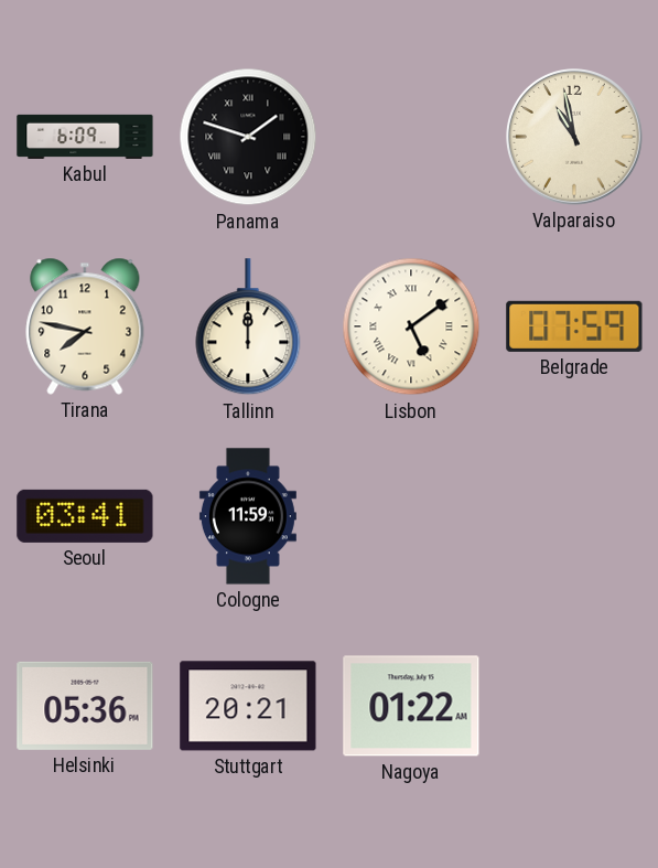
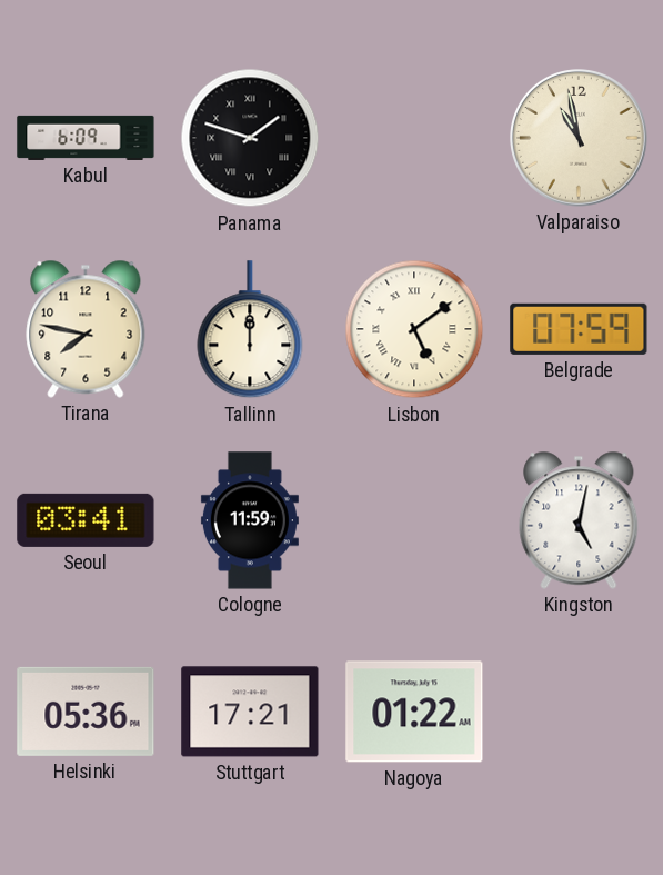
Kingston: none -> 5:02 (579, 520)
Stuttgart: 20:21 -> 17:21 (250, 712)
